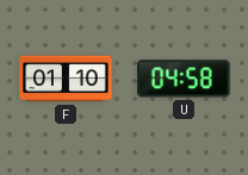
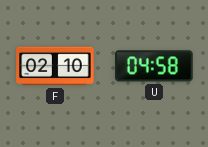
F: 01:10 -> 02:10 (55, 66)
